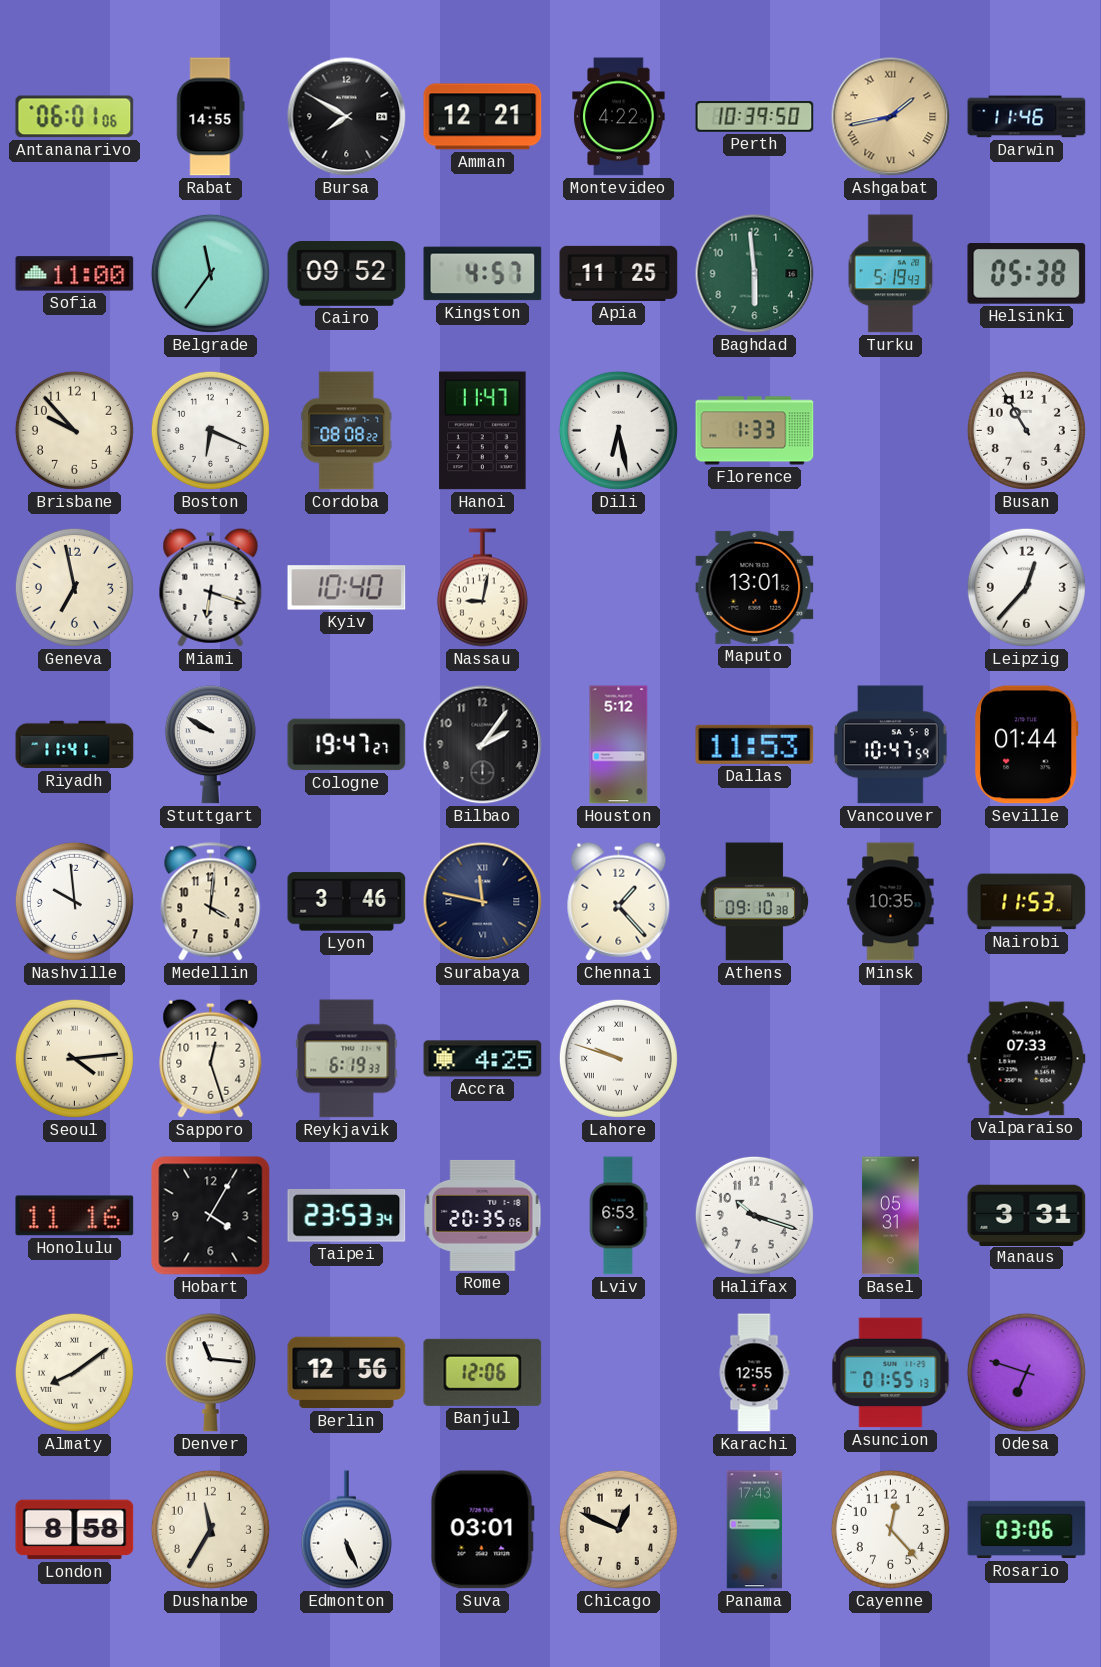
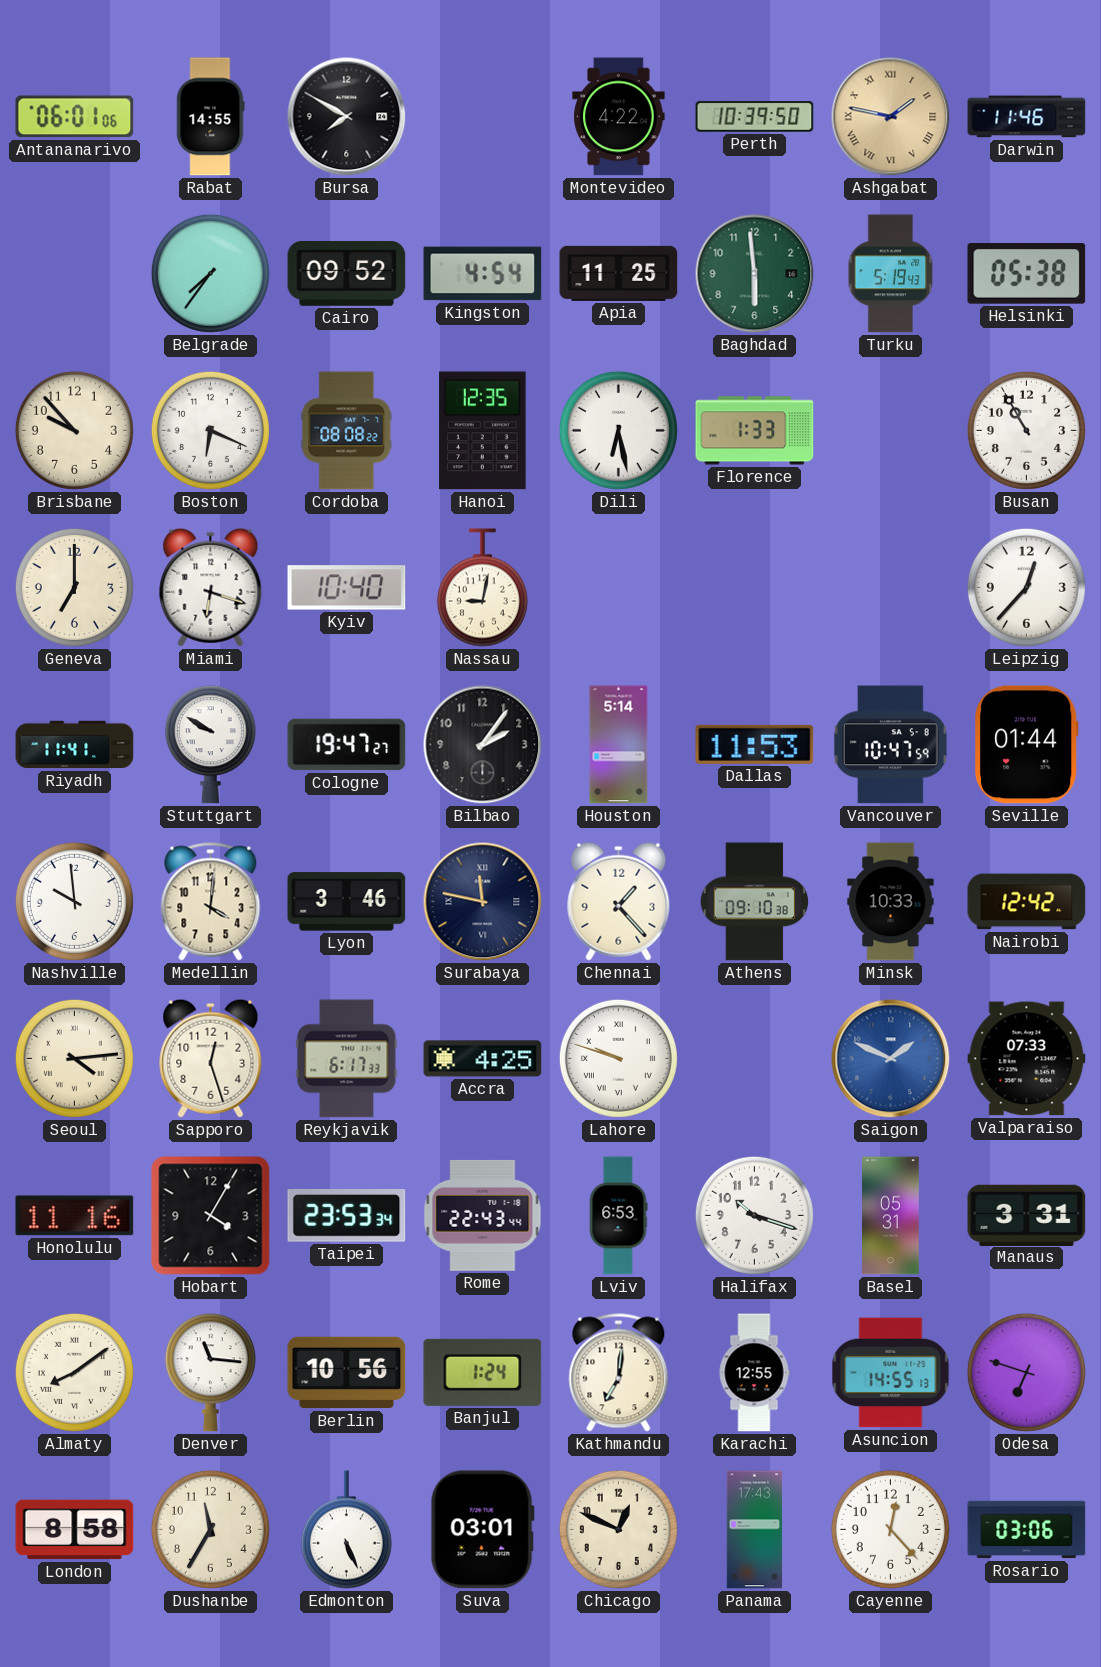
Amman: 12:21 -> none (483, 117)
Ashgabat: 1:43 -> 1:47 (891, 117)
Sofia: 11:00 -> none (75, 274)
Belgrade: 11:36 -> 7:36 (210, 273)
Kingston: 4:57 -> 4:54 (483, 274)
Hanoi: 11:47 -> 12:35 (483, 431)
Geneva: 6:58 -> 7:00 (74, 587)
Maputo: 13:01 -> none (755, 587)
Houston: 5:12 -> 5:14 (619, 745)
Minsk: 10:35 -> 10:33 (891, 902)
Nairobi: 11:53 -> 12:42 (1027, 902)
Reykjavik: 6:19 -> 6:17 (347, 1059)
Saigon: none -> 1:49 (891, 1059)
Rome: 20:35 -> 22:43 (483, 1215)
Berlin: 12:56 -> 10:56 (347, 1373)
Banjul: 12:06 -> 1:24 (483, 1372)
Kathmandu: none -> 7:01 (619, 1373)
Asuncion: 01:55 -> 14:55 (891, 1373)
